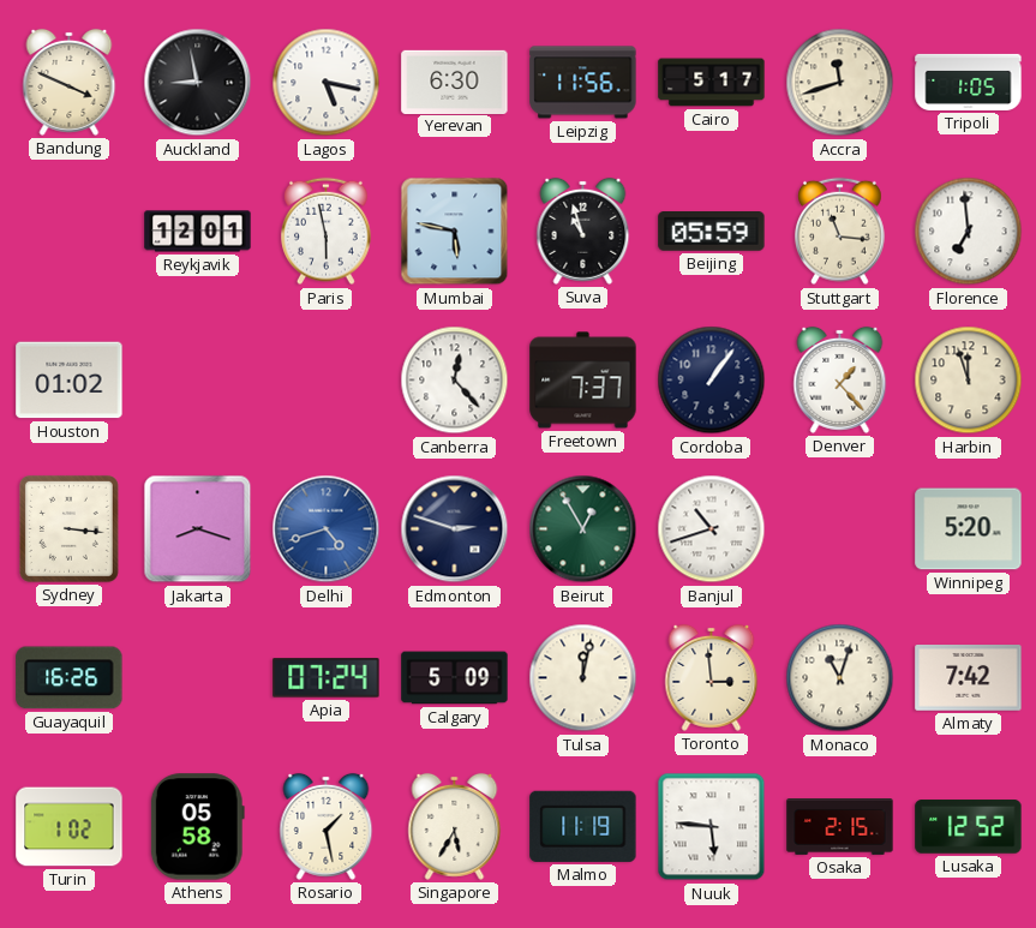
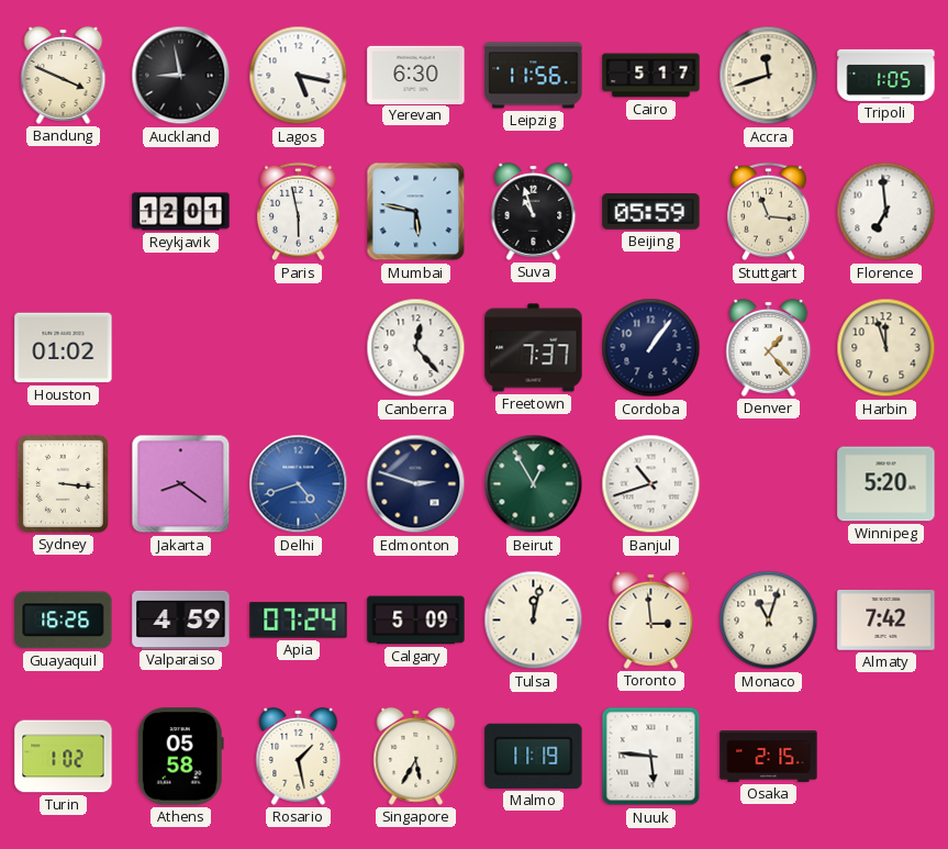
Jakarta: 8:18 -> 8:21 (181, 484)
Valparaiso: none -> 4:59 (181, 619)
Lusaka: 12:52 -> none (969, 827)
